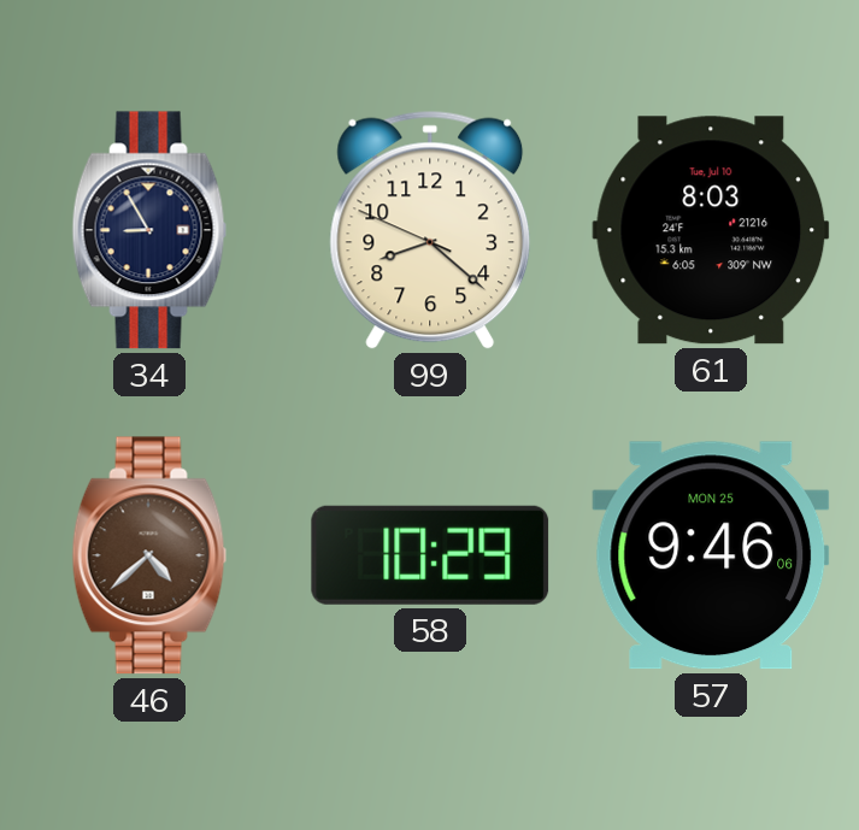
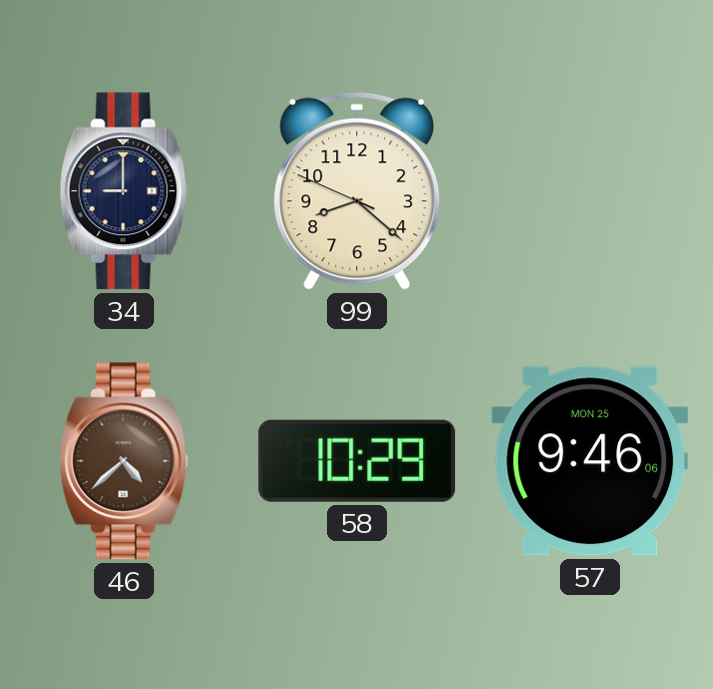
34: 8:55 -> 9:00 (124, 191)
61: 8:03 -> none (711, 230)
